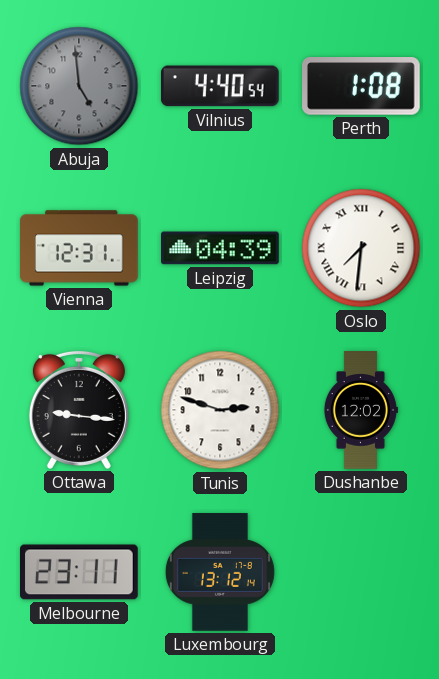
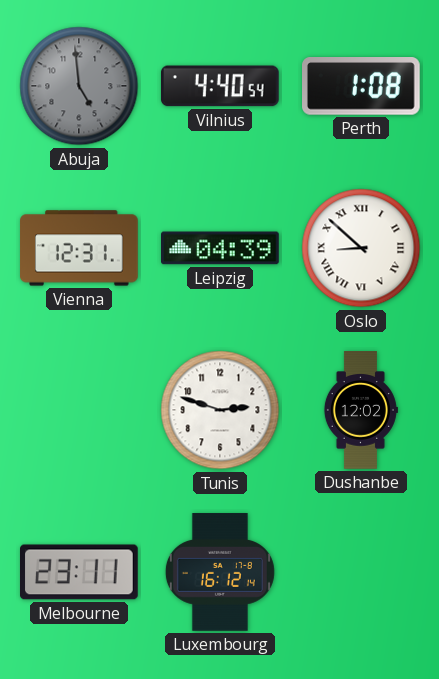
Oslo: 7:31 -> 8:52 (361, 248)
Ottawa: 9:16 -> none (79, 410)
Luxembourg: 13:12 -> 16:12 (220, 572)
